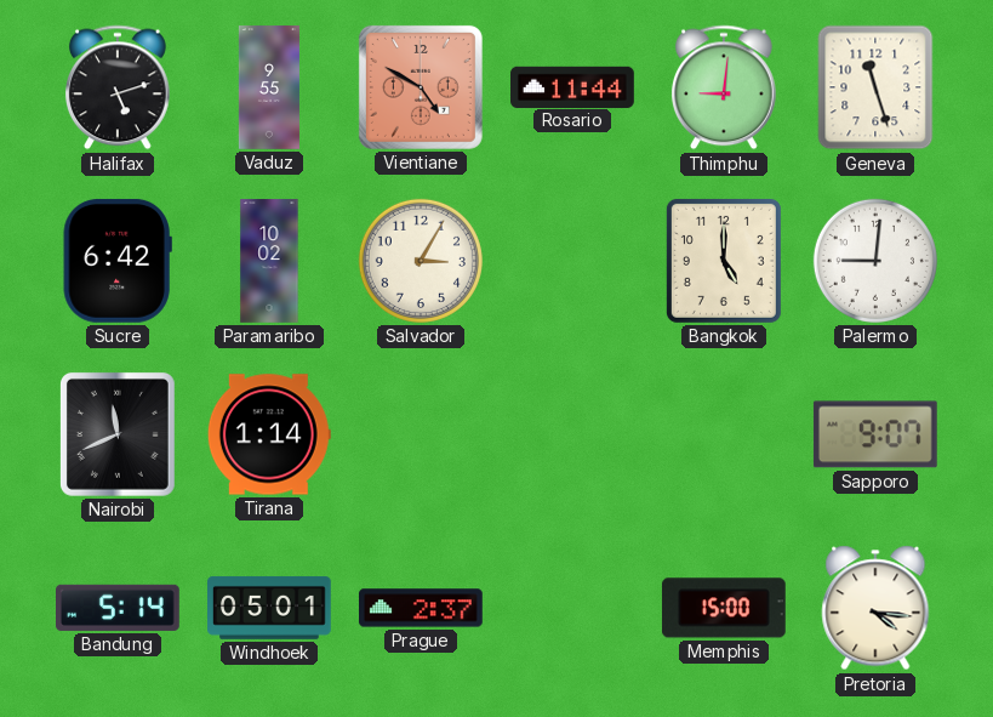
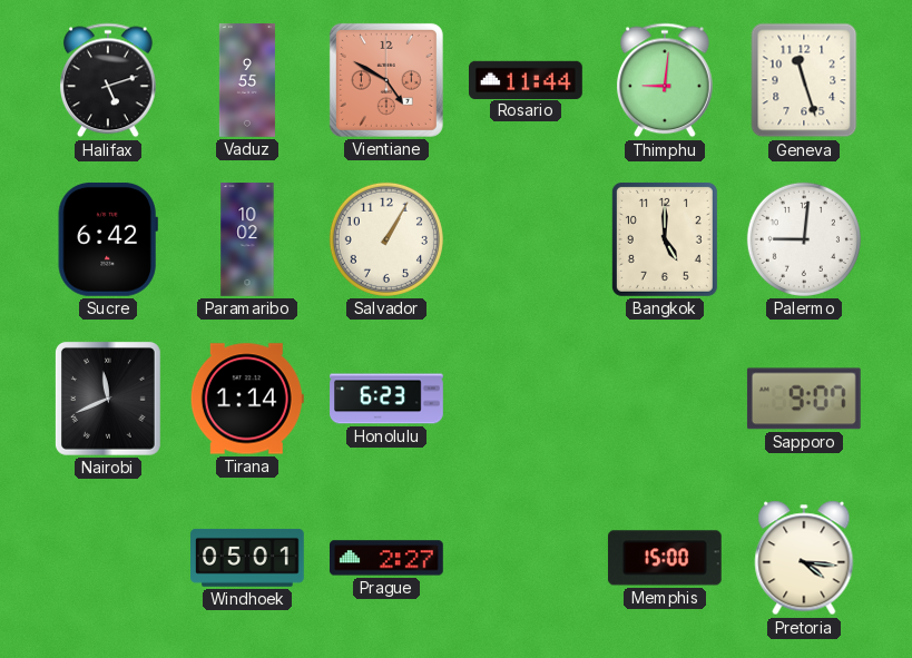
Salvador: 3:05 -> 1:05 (386, 239)
Honolulu: none -> 6:23 (386, 399)
Bandung: 5:14 -> none (119, 608)
Prague: 2:37 -> 2:27 (388, 558)
